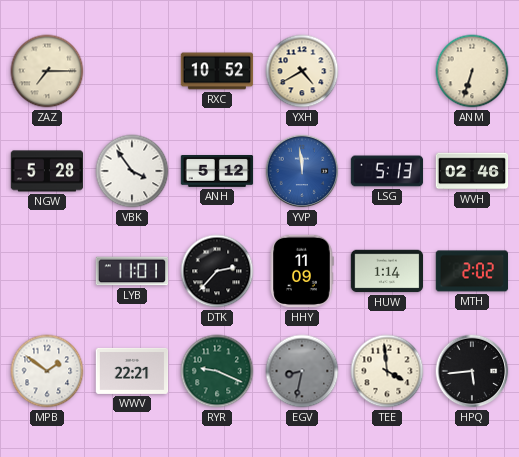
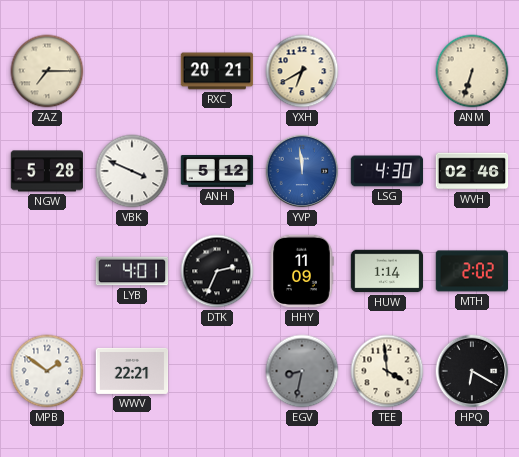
RXC: 10:52 -> 20:21 (217, 71)
YXH: 4:40 -> 6:40 (302, 71)
VBK: 3:54 -> 3:49 (132, 171)
LSG: 5:13 -> 4:30 (387, 171)
LYB: 11:01 -> 4:01 (132, 271)
DTK: 2:37 -> 2:34 (217, 271)
RYR: 9:19 -> none (217, 371)
HPQ: 5:44 -> 6:20 (472, 371)
